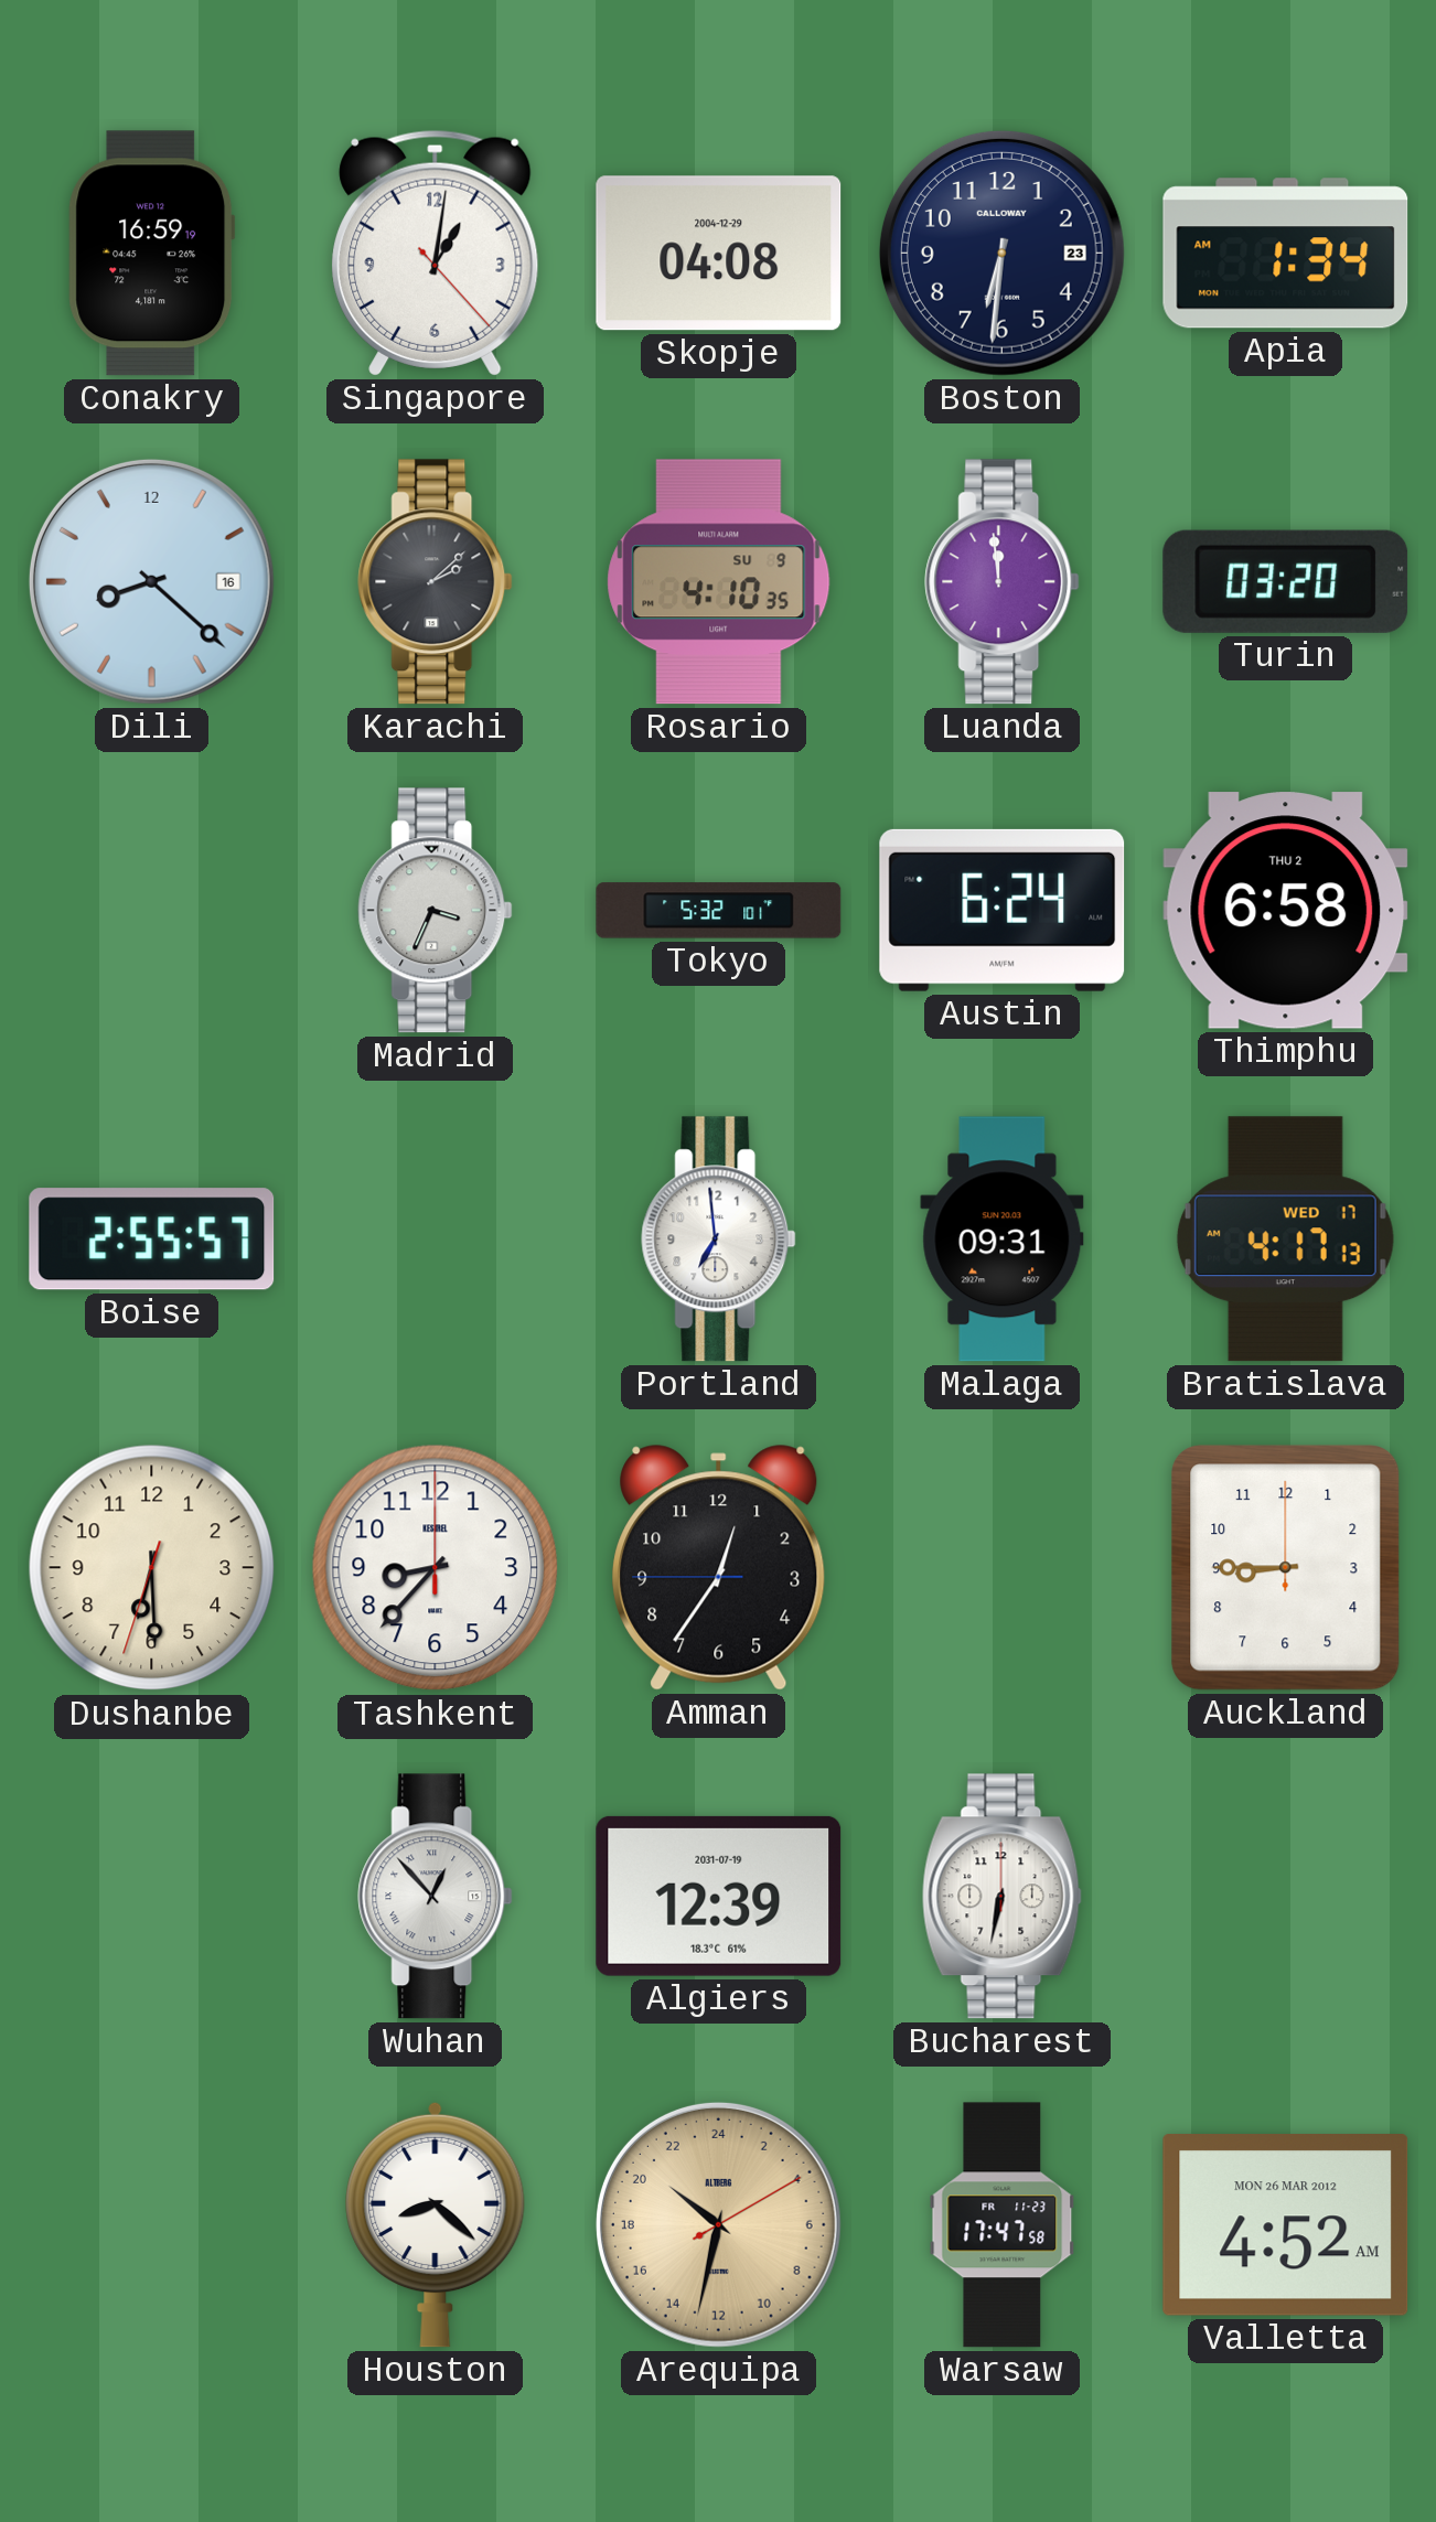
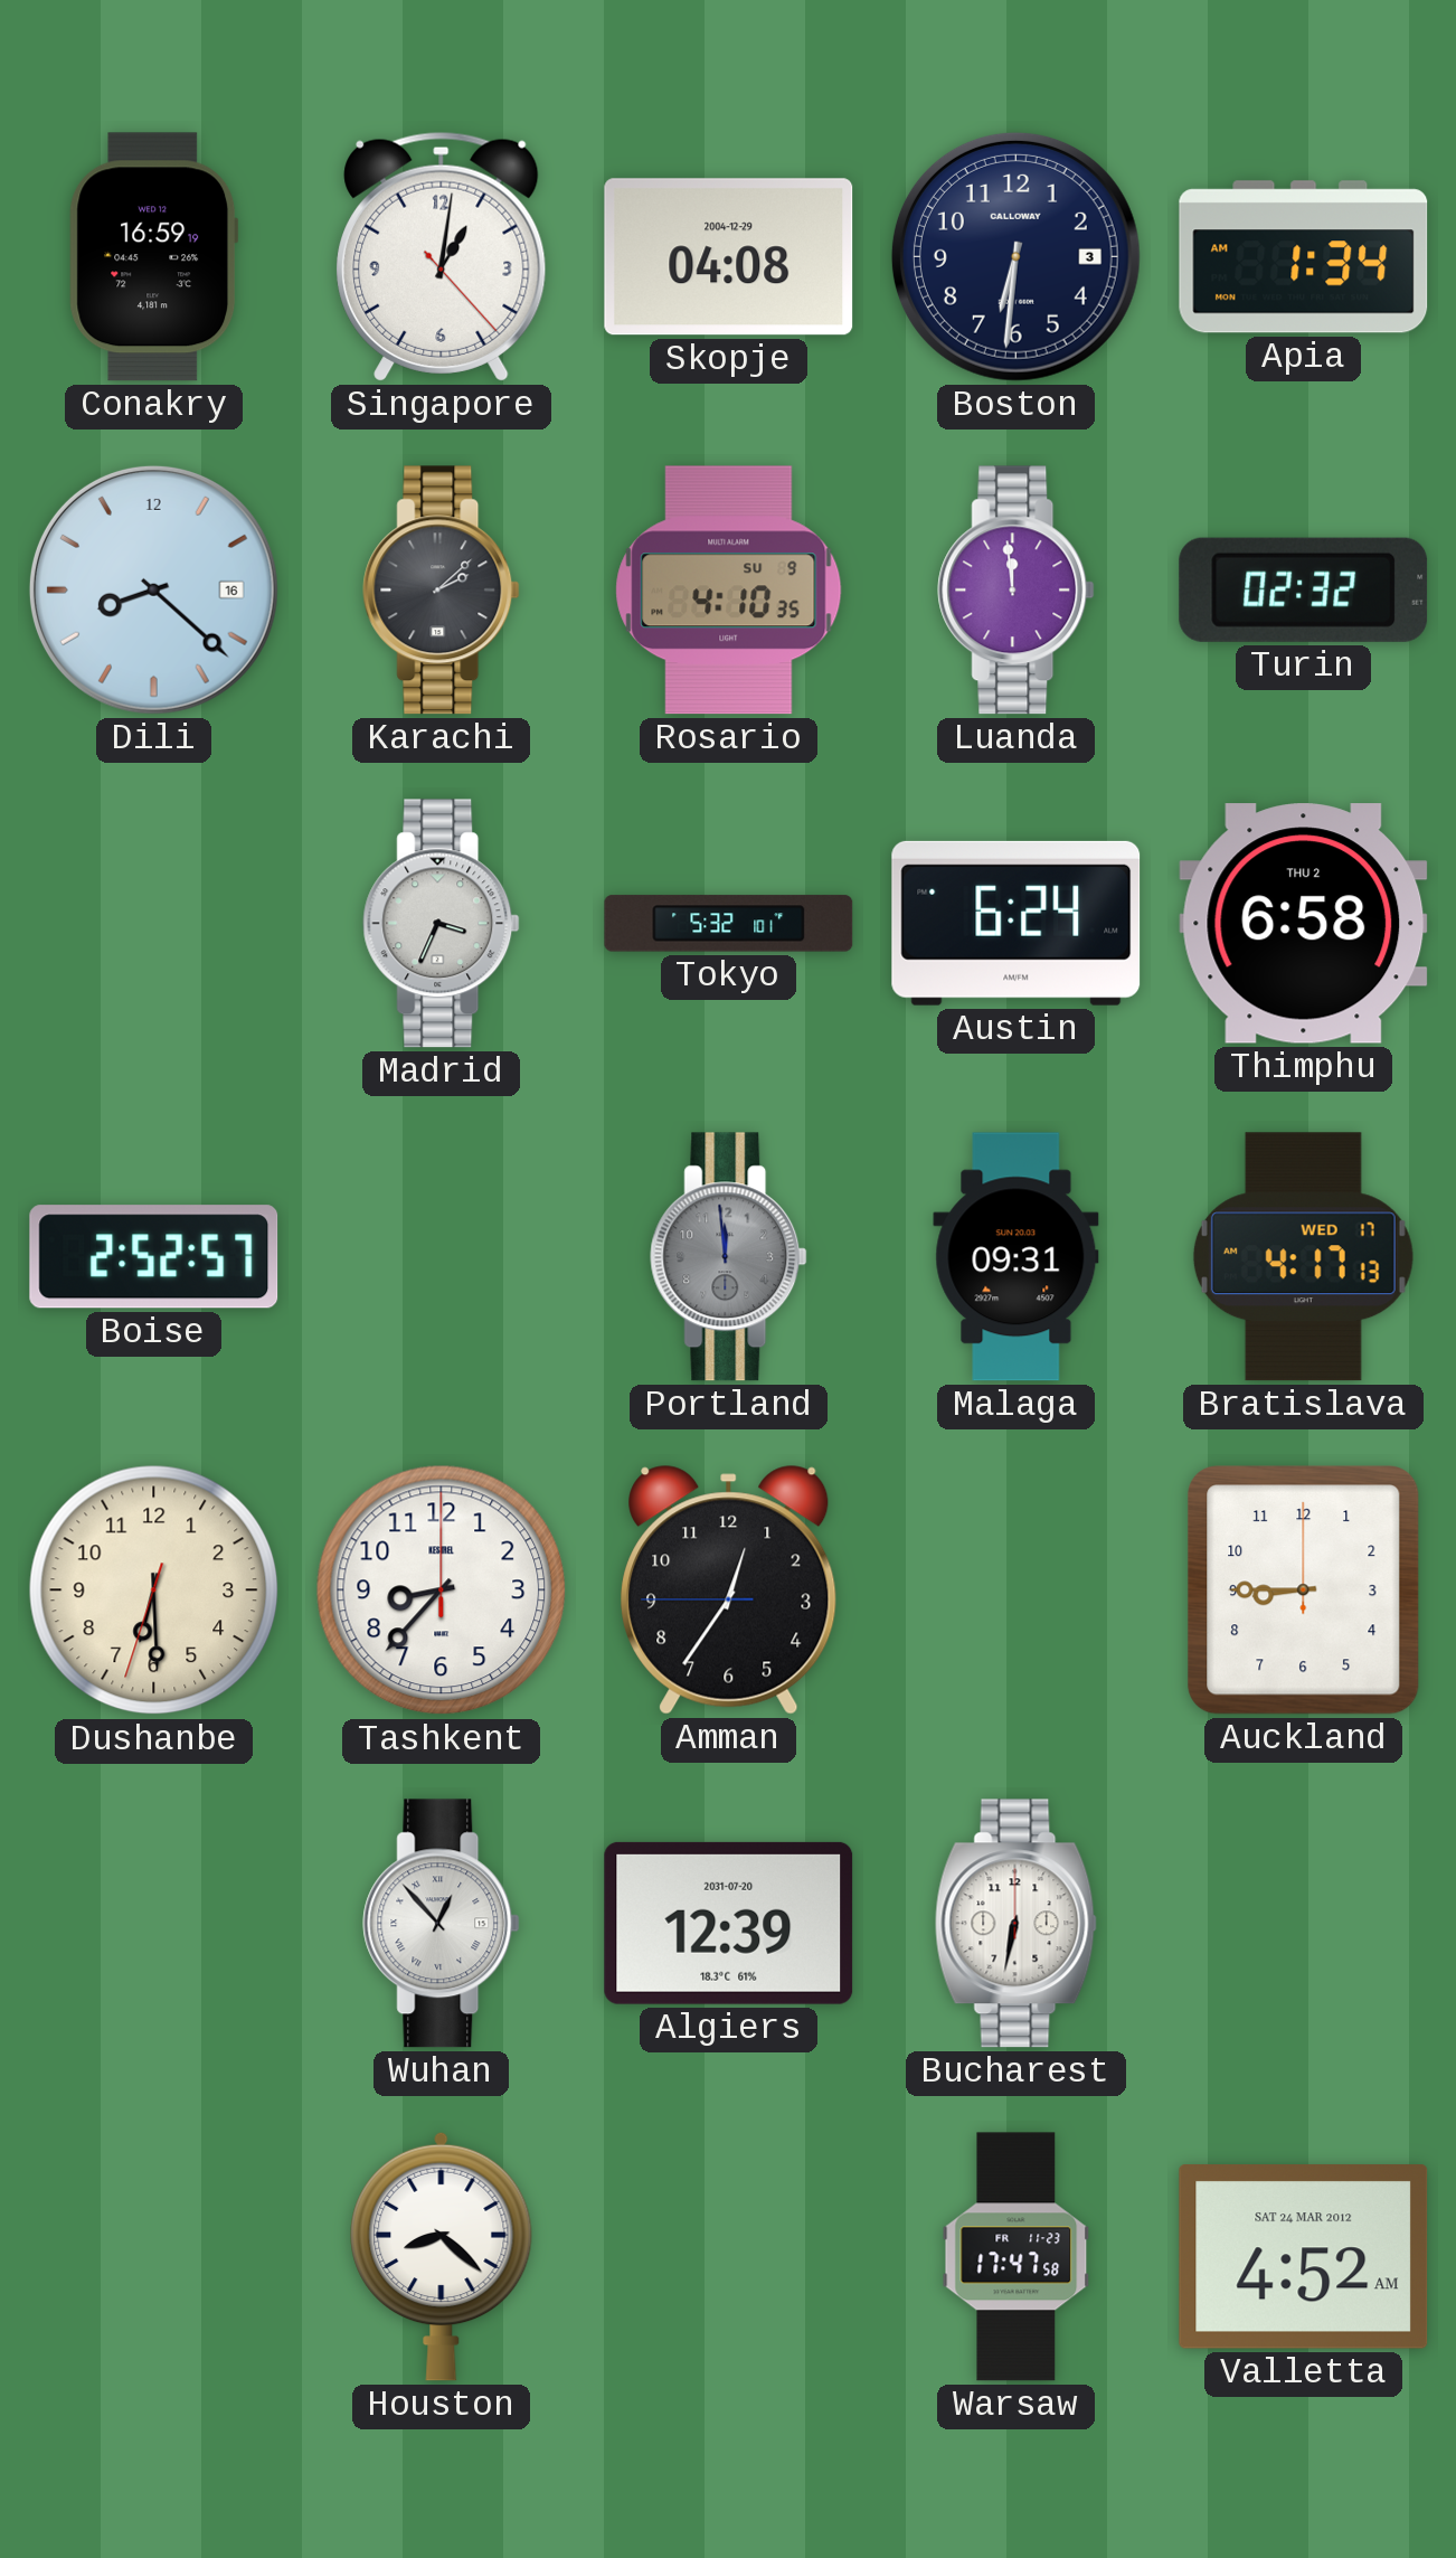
Boston date: 23 -> 3 (1015, 256)
Turin: 03:20 -> 02:32 (1304, 589)
Boise: 2:55 -> 2:52 (154, 1257)
Portland: 6:59 -> 11:59 (729, 1257)
Portland dial: white -> grey (729, 1257)
Algiers date: 2031-07-19 -> 2031-07-20 (729, 1923)
Arequipa: 20:32 -> none (718, 2224)
Valletta date: MON 26 MAR 2012 -> SAT 24 MAR 2012 (1304, 2256)
